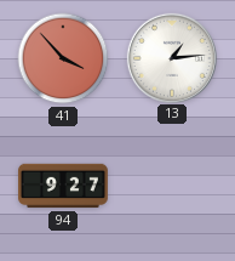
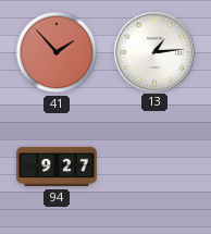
41: 3:53 -> 1:53 (57, 52)
